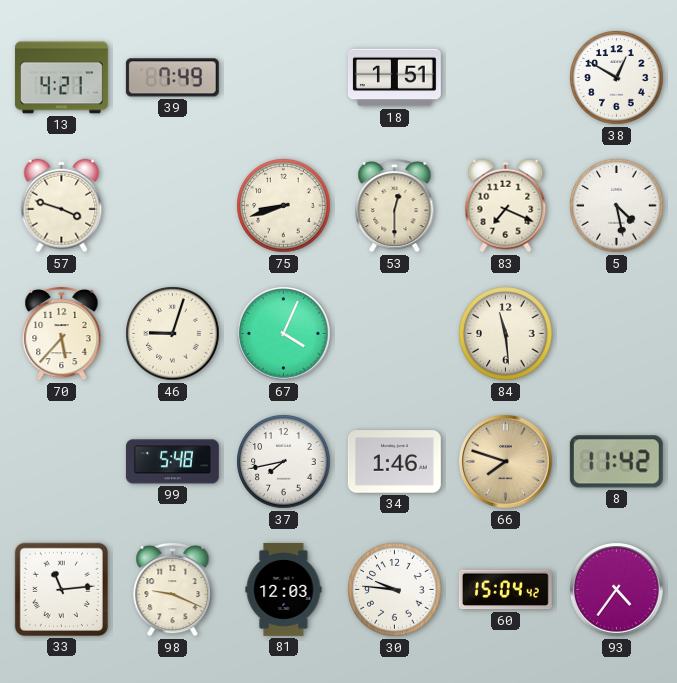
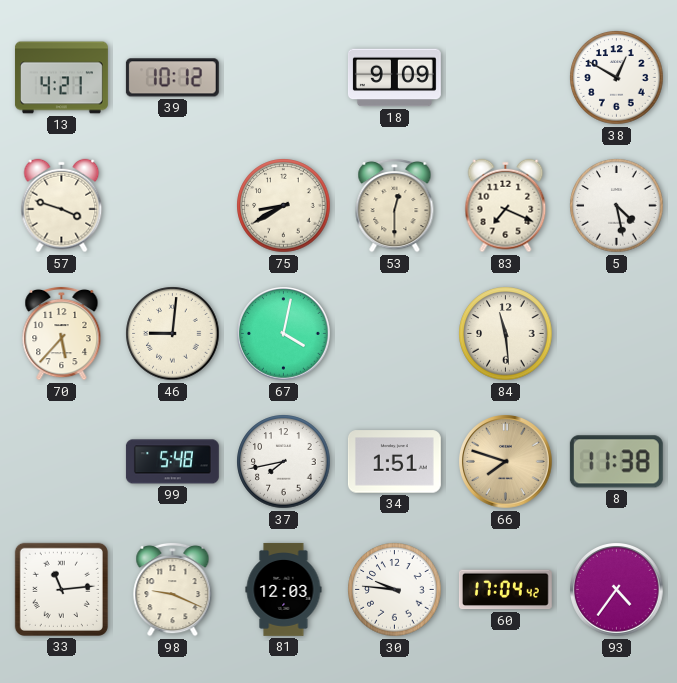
39: 7:49 -> 10:12 (172, 78)
18: 1:51 -> 9:09 (394, 78)
75: 8:42 -> 8:40 (284, 206)
46: 9:03 -> 9:01 (173, 334)
67: 4:04 -> 4:02 (284, 334)
34: 1:46 -> 1:51 (394, 462)
8: 11:42 -> 11:38 (616, 462)
60: 15:04 -> 17:04 (505, 590)
